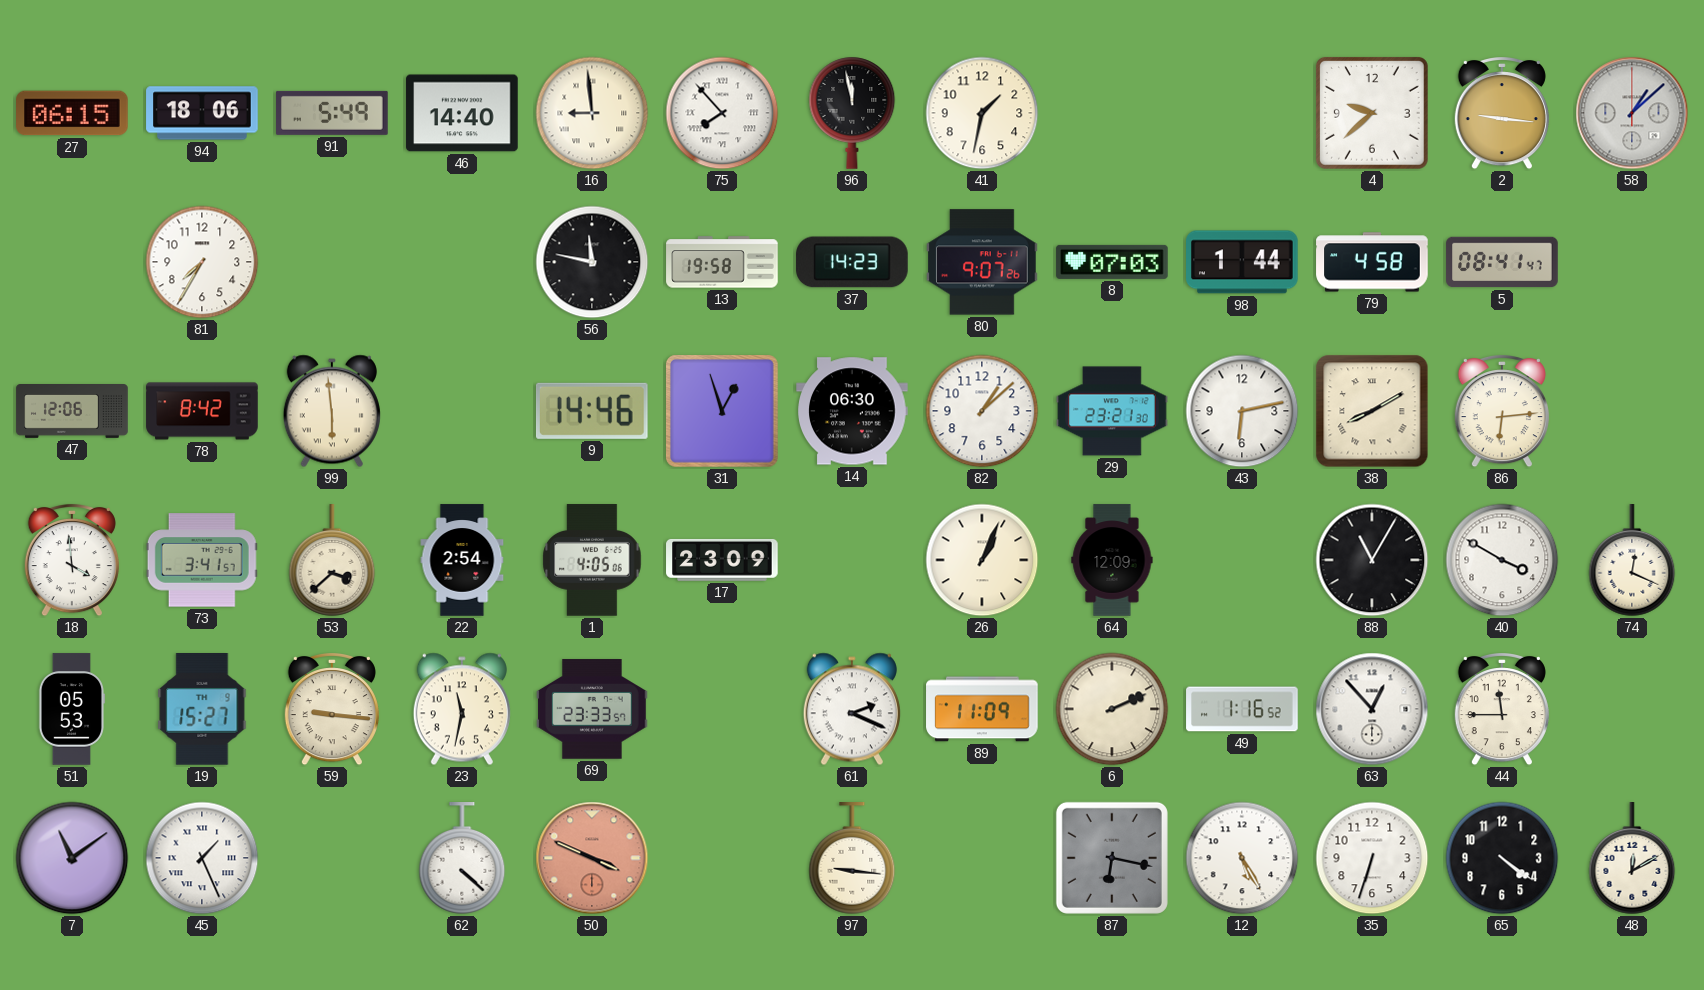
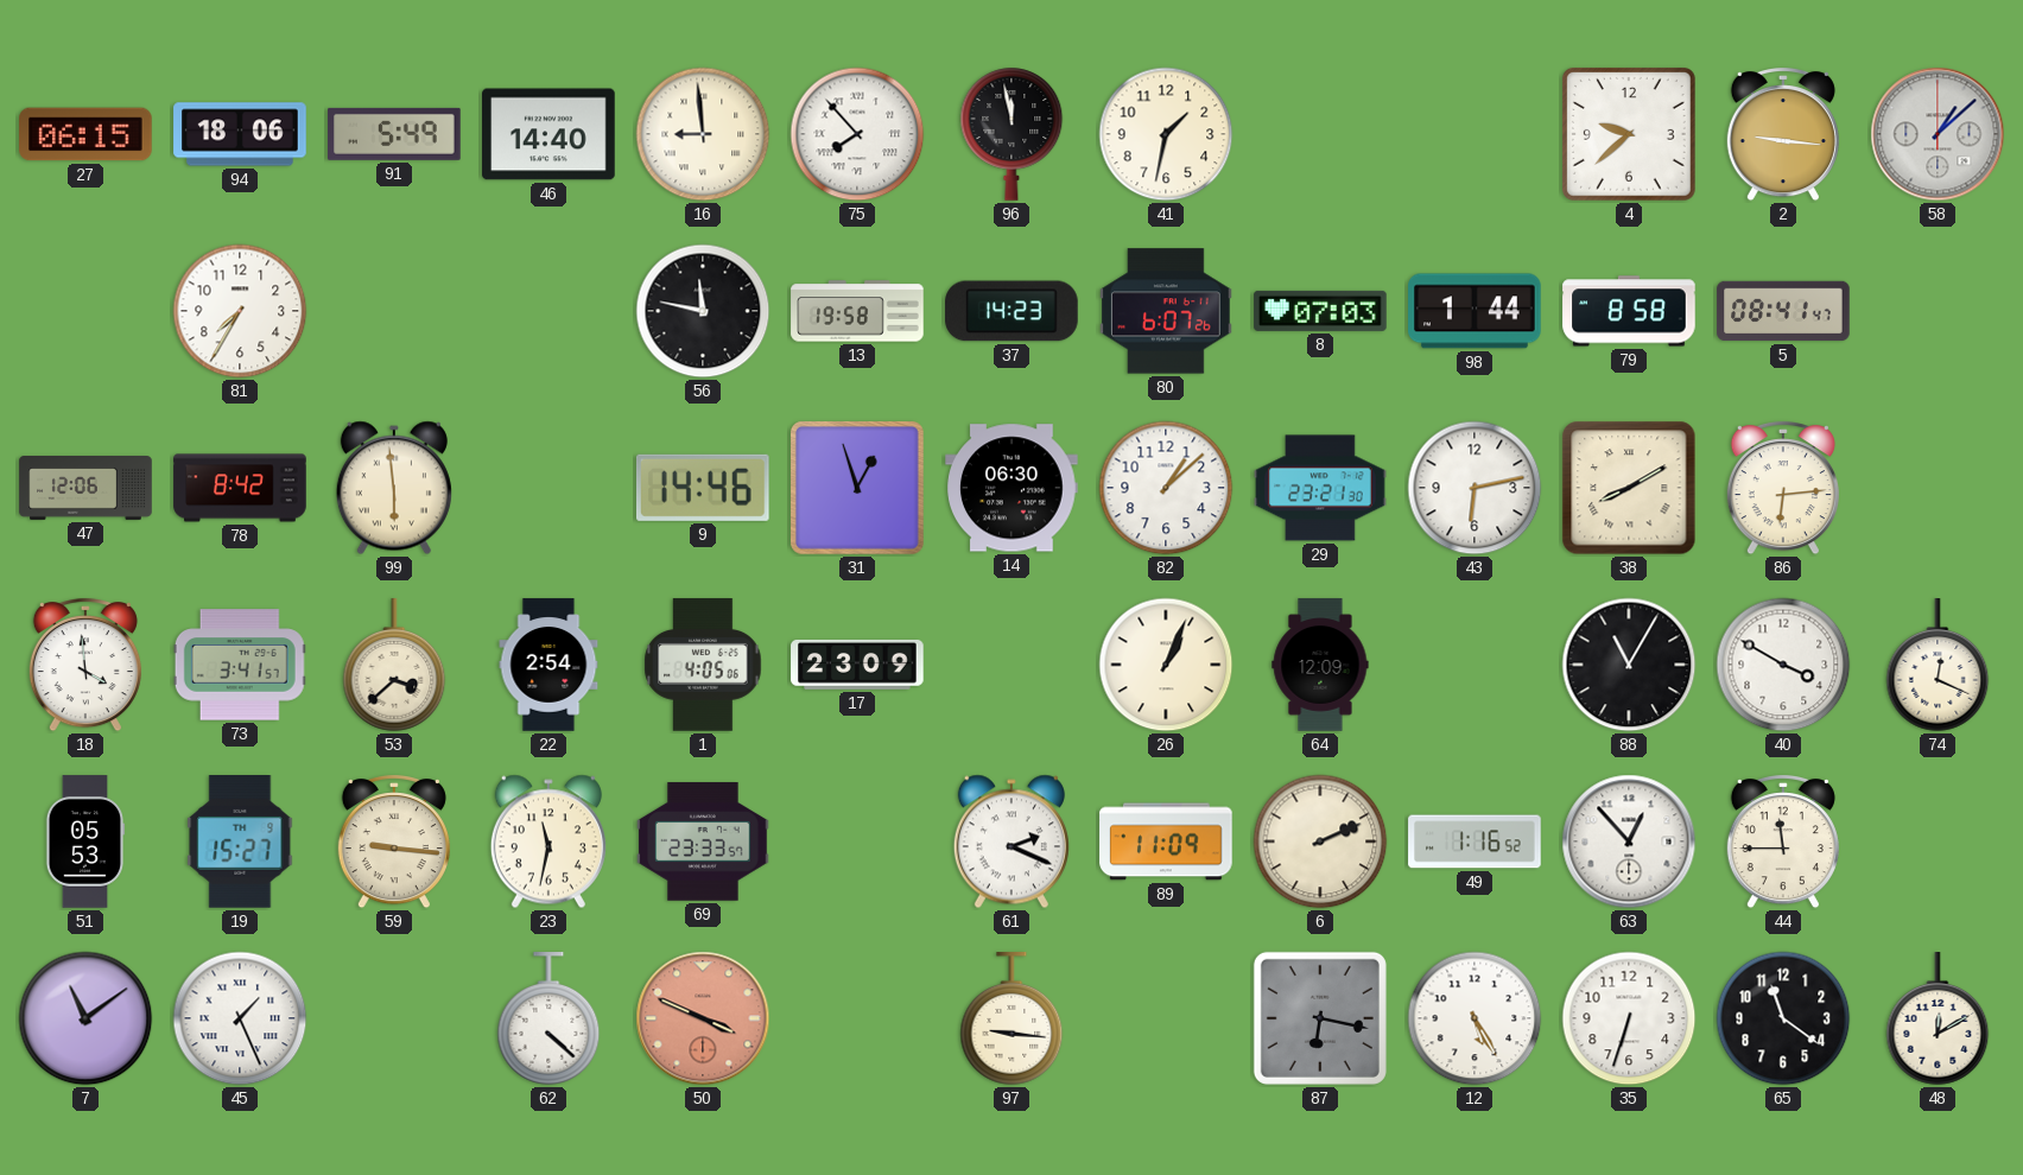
80: 9:07 -> 6:07 (1166, 311)
79: 4:58 -> 8:58 (1629, 311)
65: 4:21 -> 11:21 (1783, 1018)
